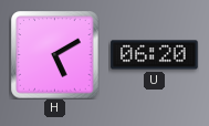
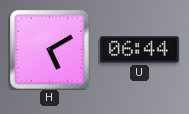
U: 06:20 -> 06:44 (140, 50)
